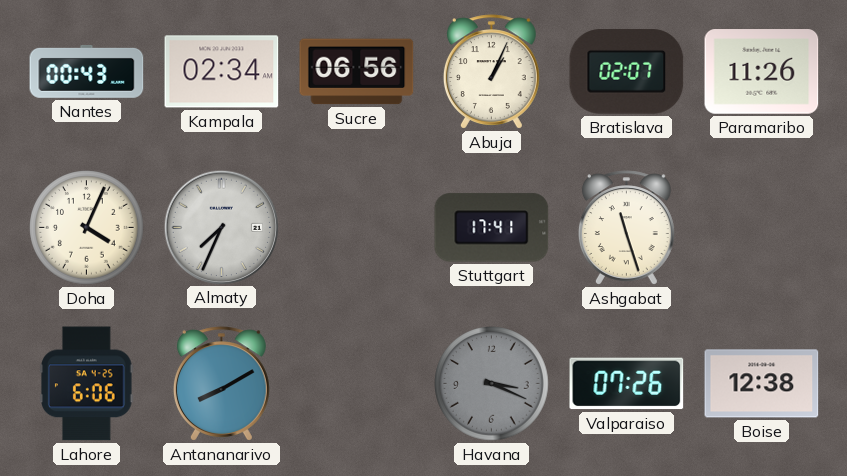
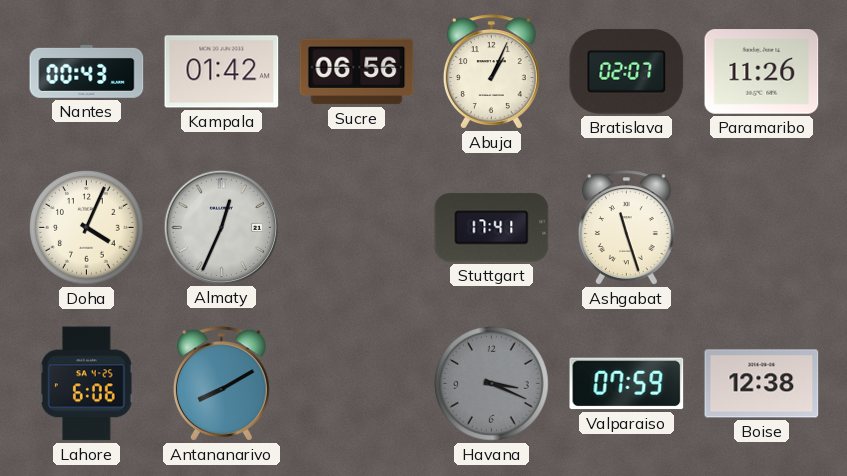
Kampala: 02:34 -> 01:42 (222, 72)
Almaty: 7:34 -> 12:34 (221, 227)
Valparaiso: 07:26 -> 07:59 (627, 384)
